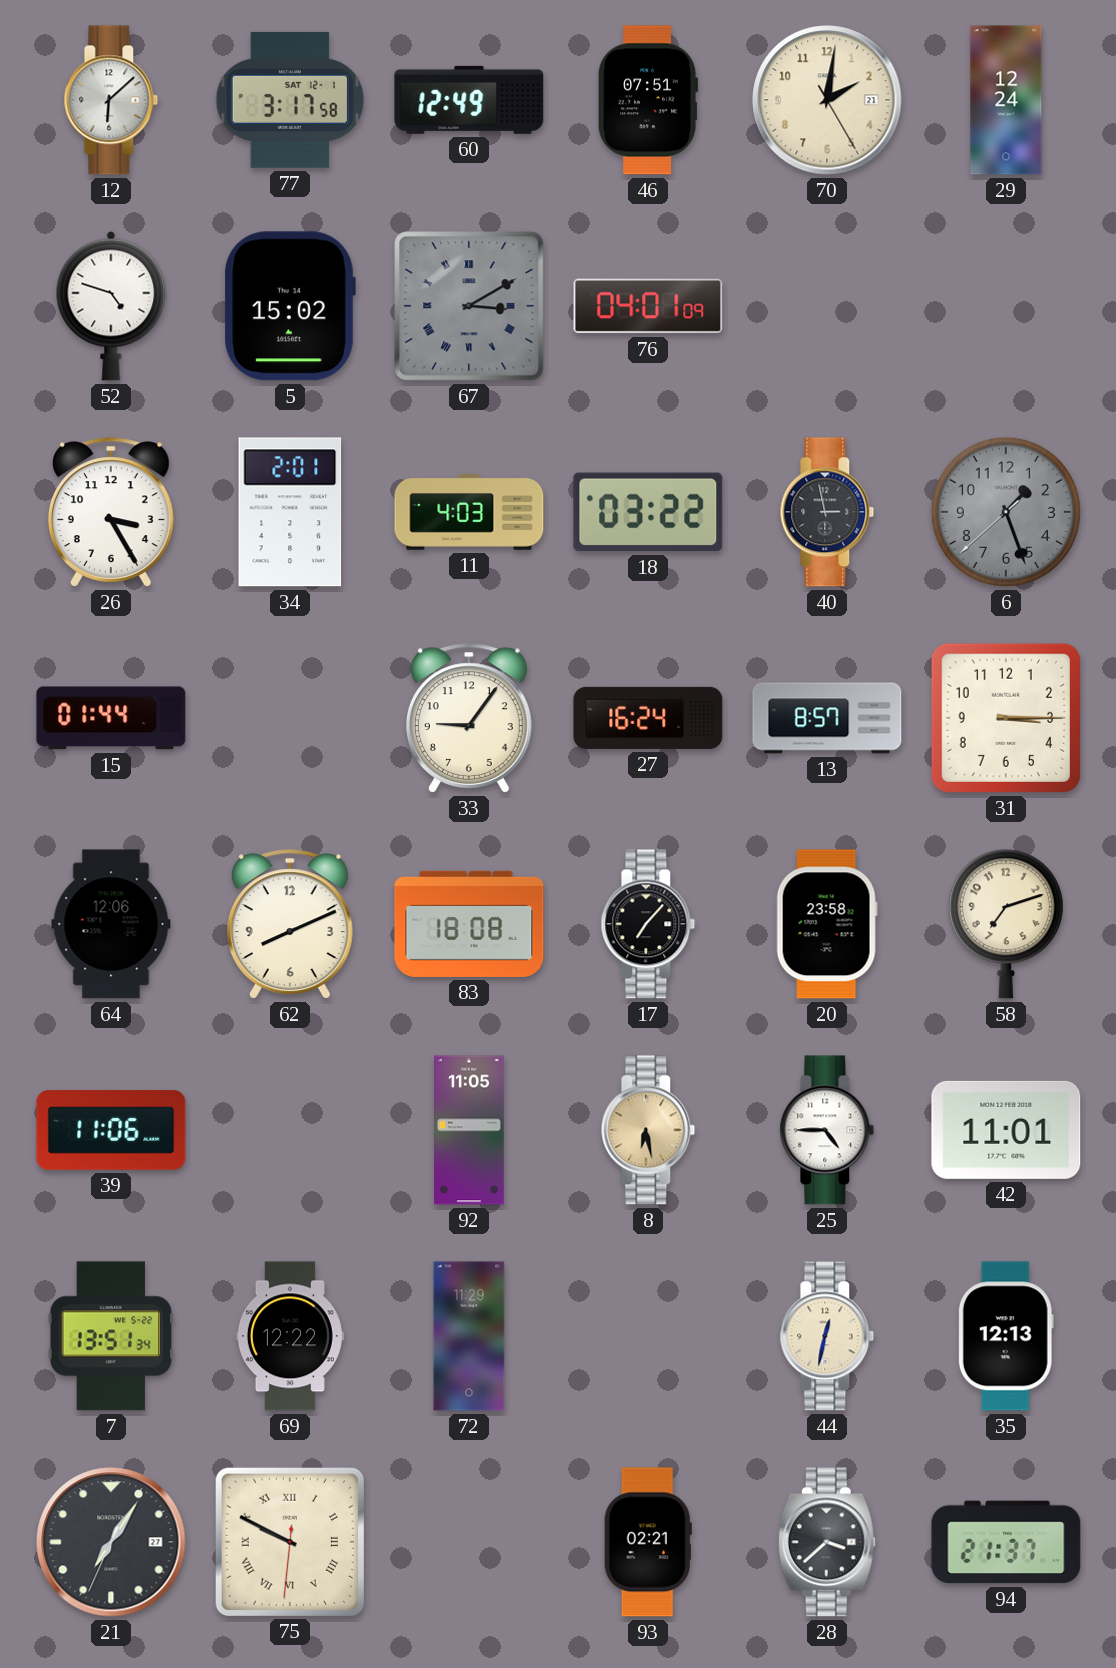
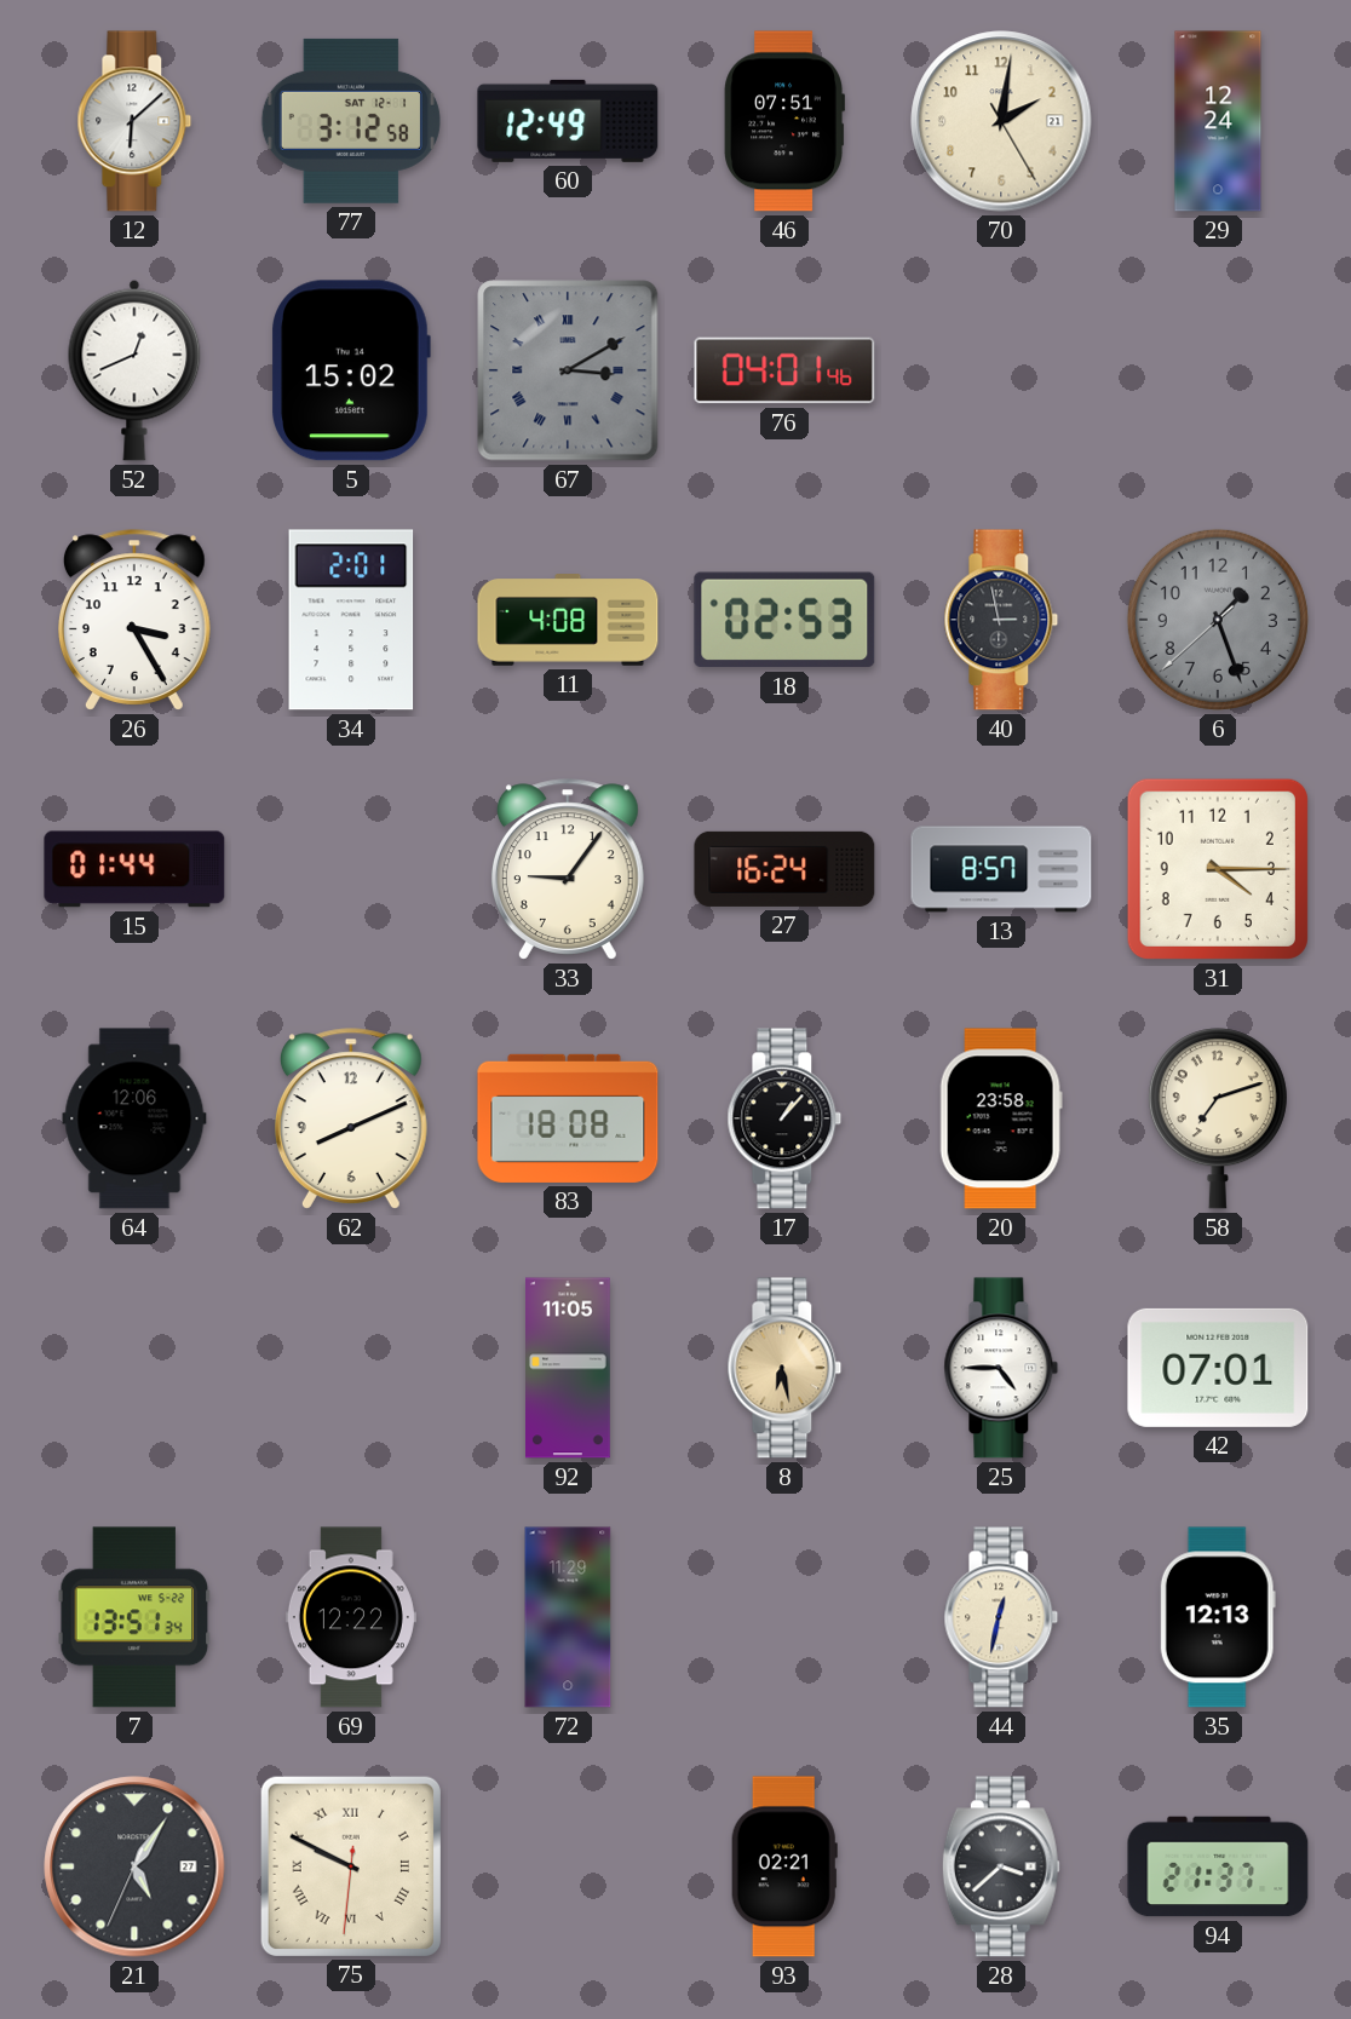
77: 3:17 -> 3:12 (351, 121)
52: 4:48 -> 12:41 (134, 370)
76: 04:01:09 -> 04:01:46 (784, 370)
11: 4:03 -> 4:08 (568, 620)
18: 03:22 -> 02:53 (784, 620)
31: 3:15 -> 4:15 (1218, 869)
17: 7:07 -> 1:07 (784, 1118)
39: 11:06 -> none (111, 1130)
42: 11:01 -> 07:01 (1218, 1368)
21: 7:05 -> 5:05 (134, 1866)
